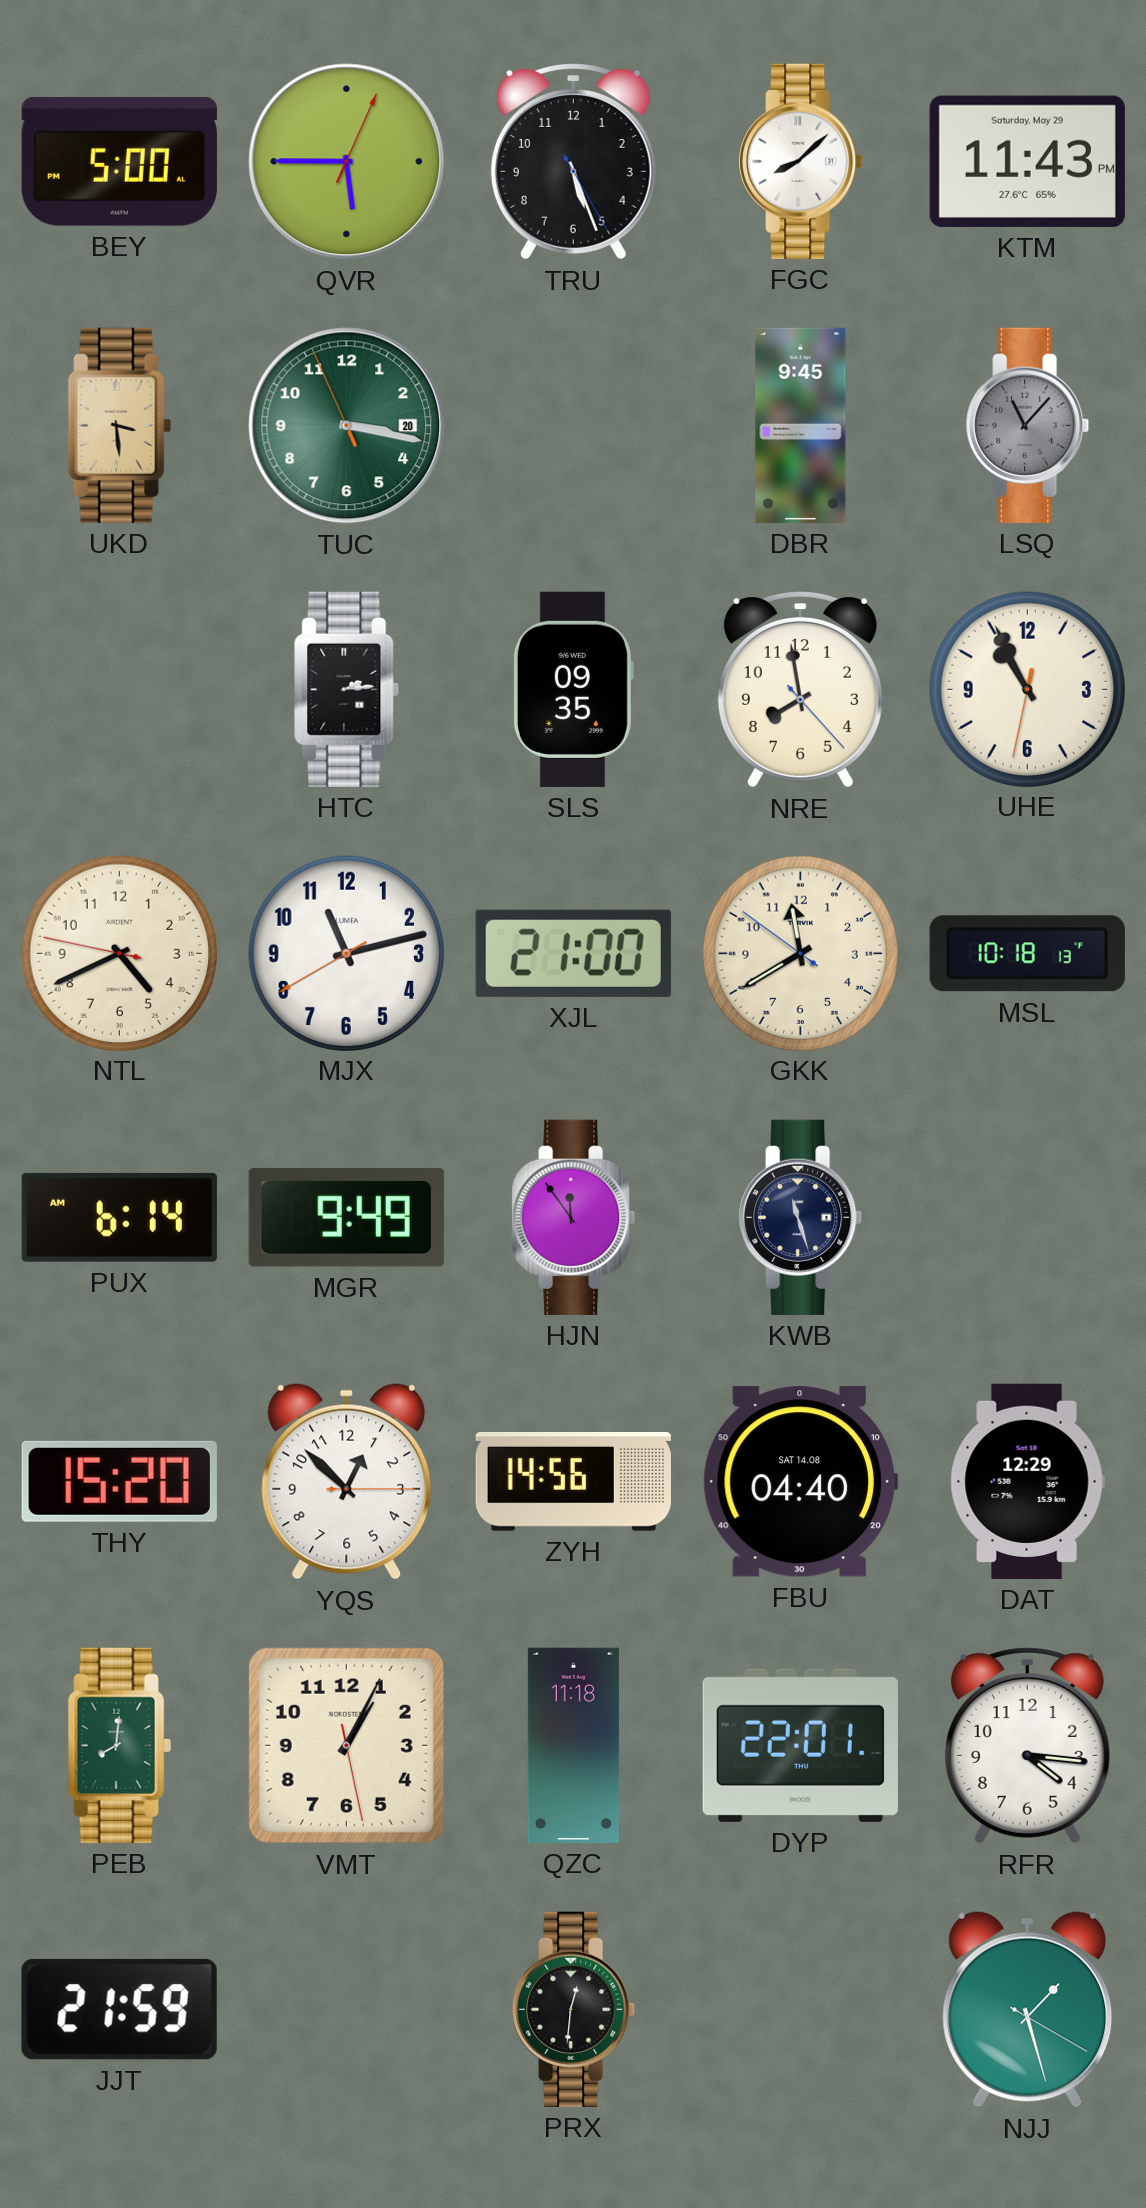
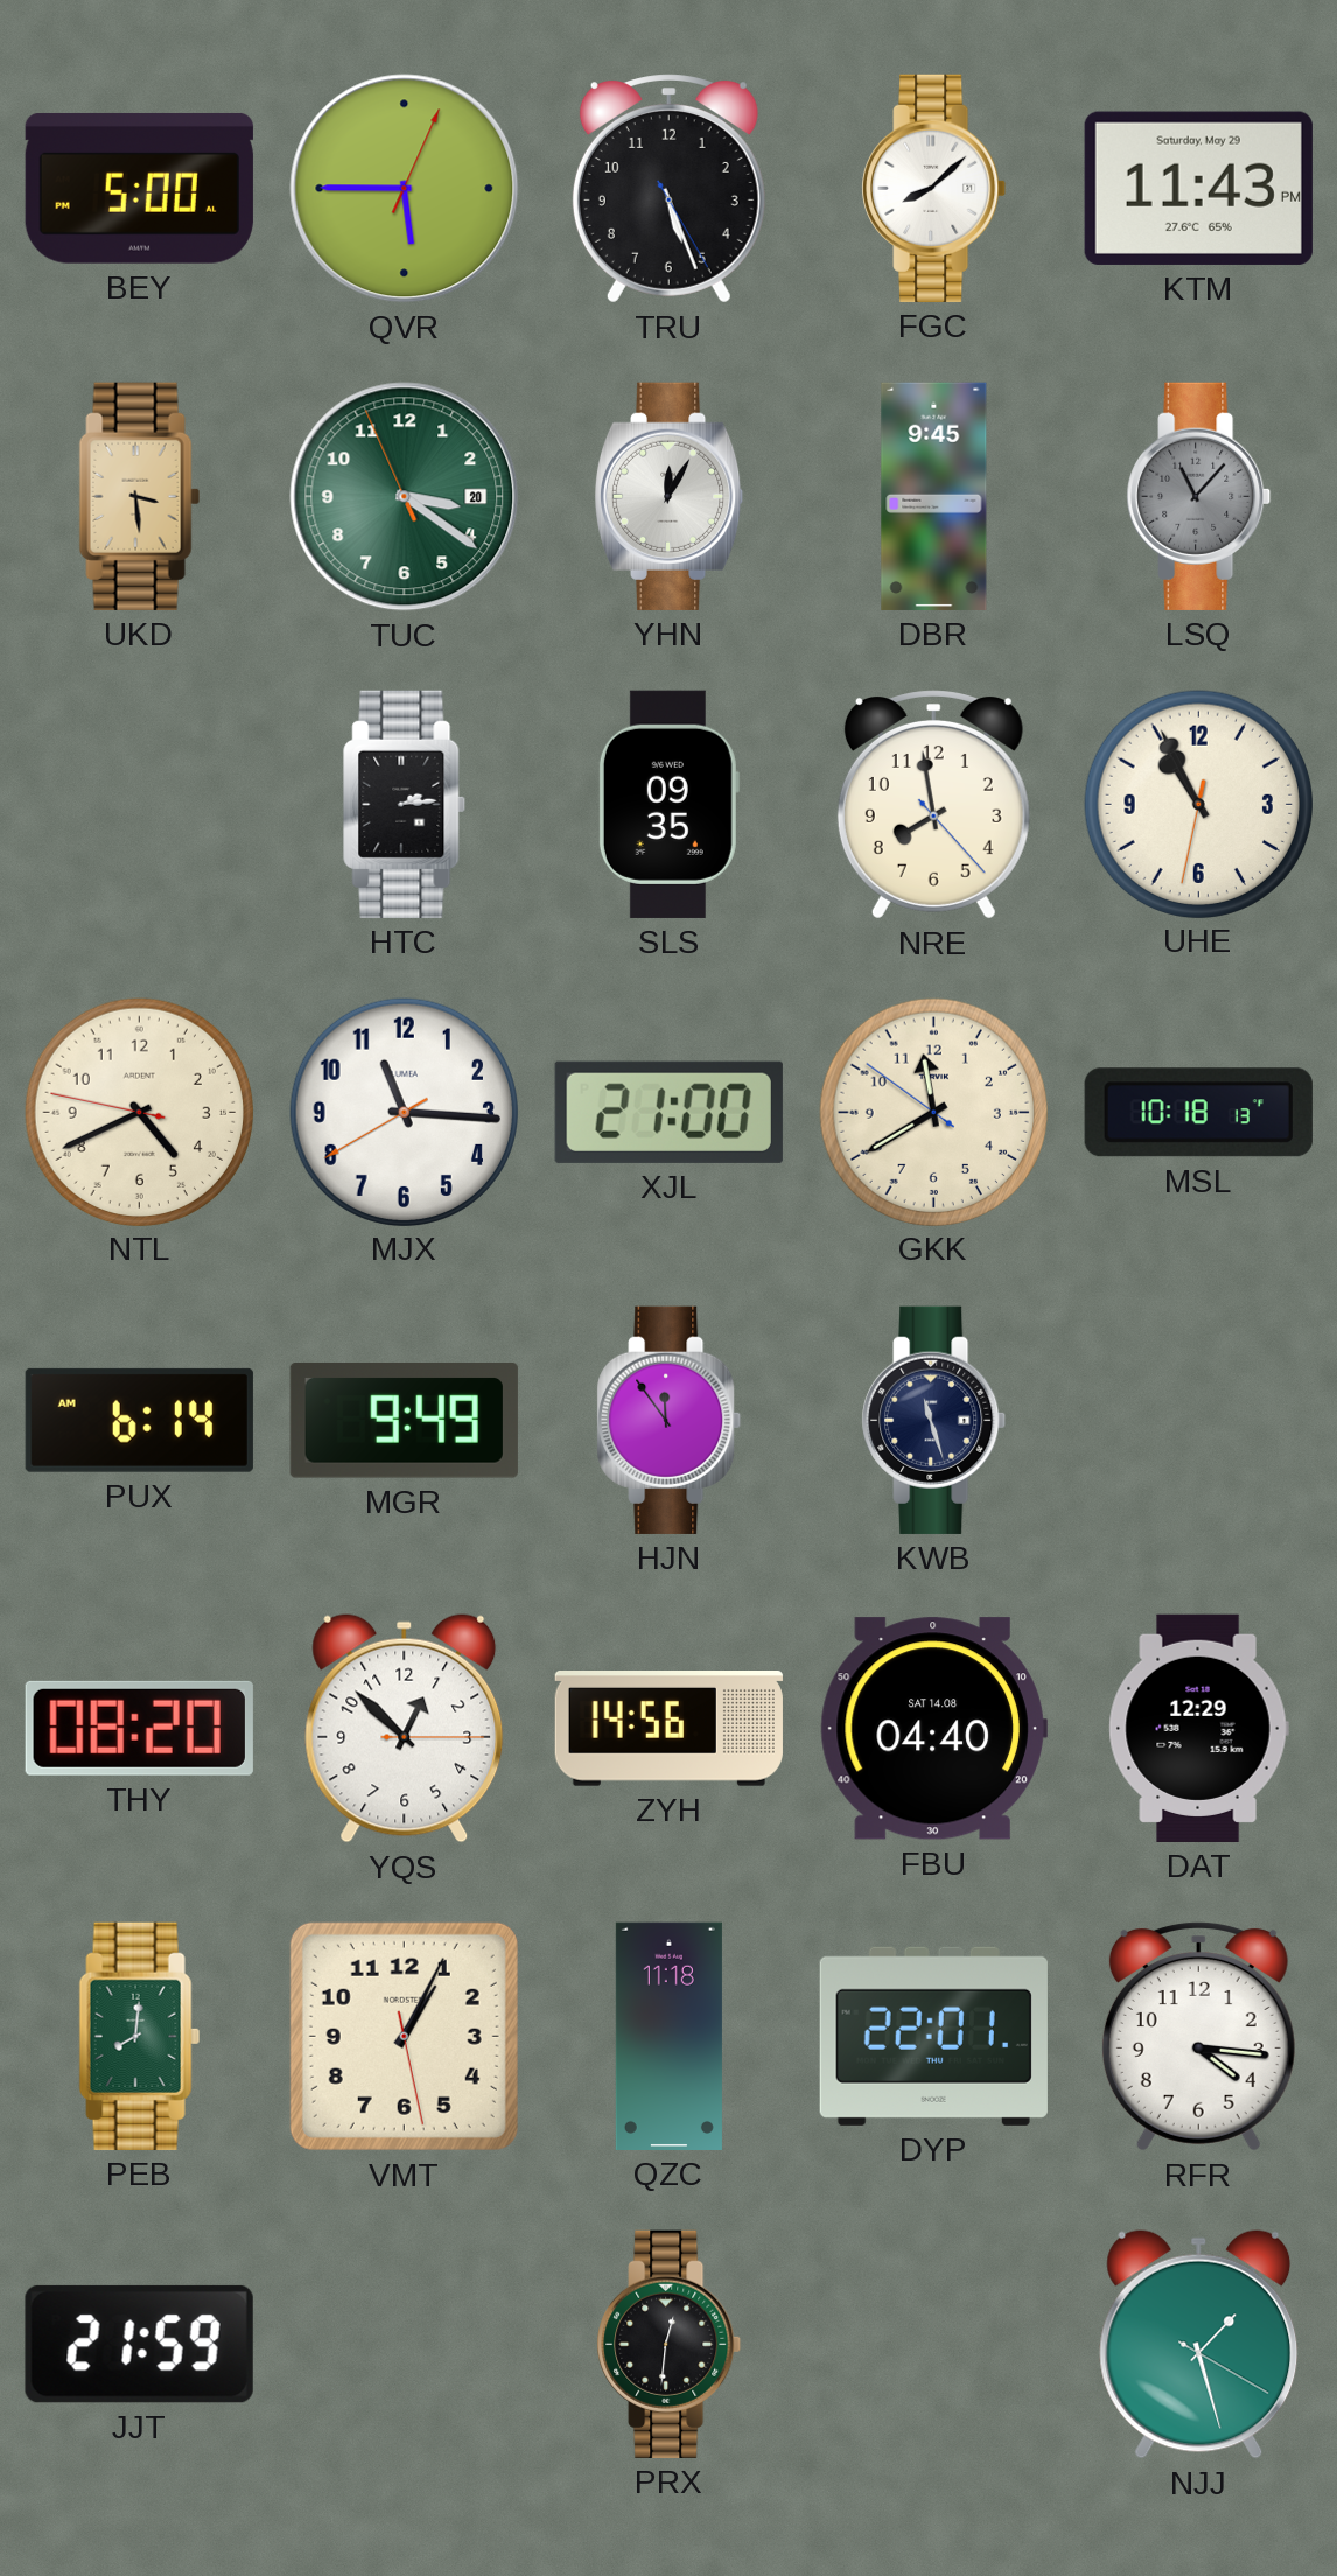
TUC: 3:16 -> 3:20 (405, 497)
YHN: none -> 12:05 (670, 496)
MJX: 11:12 -> 11:15 (404, 1112)
THY: 15:20 -> 08:20 (139, 1728)
